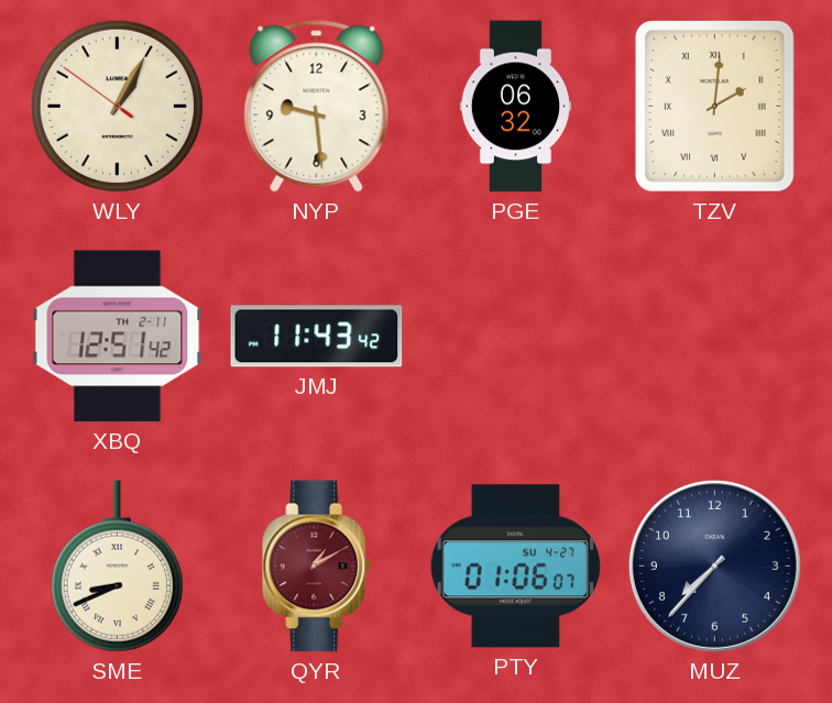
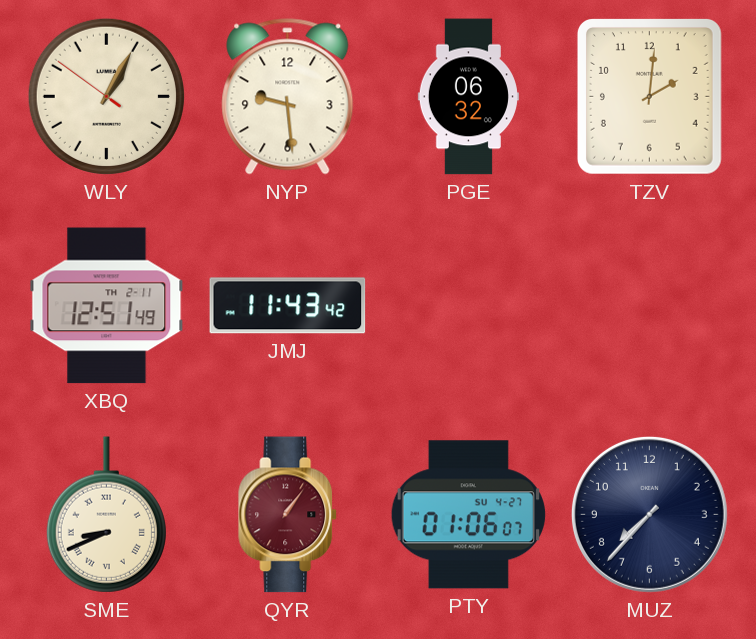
TZV numerals: Roman -> Arabic (649, 97)
XBQ: 12:51:42 -> 12:51:49 (107, 306)
QYR: 1:10 -> 1:06 (288, 515)
